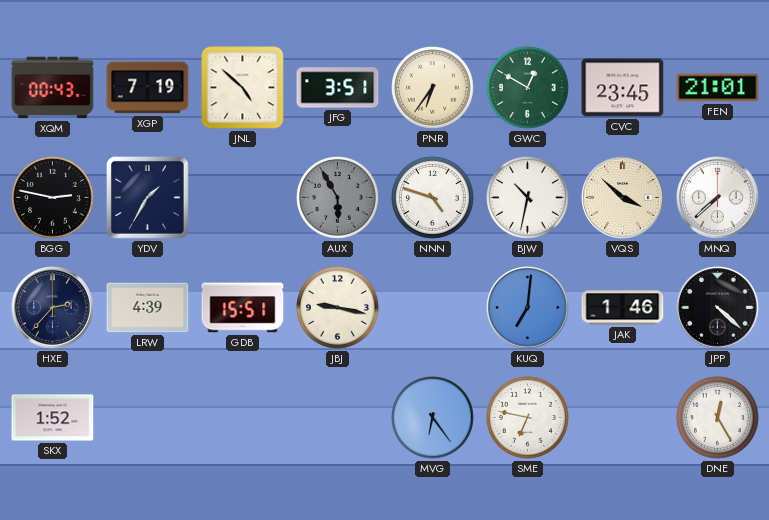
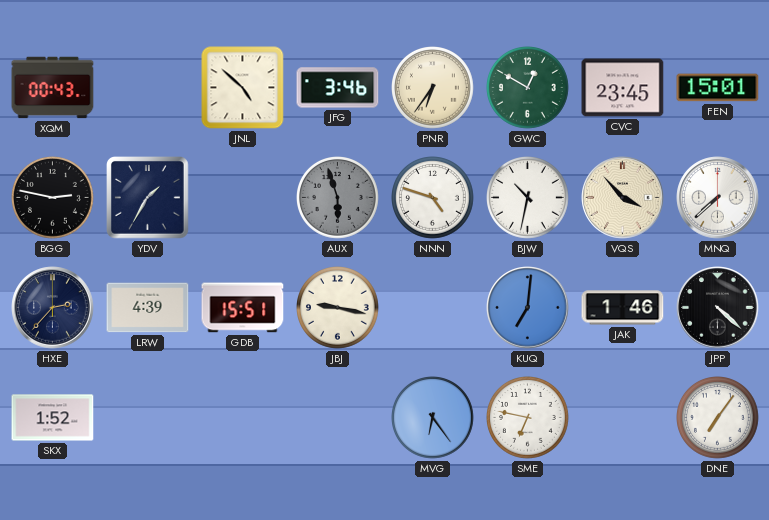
XGP: 7:19 -> none (148, 88)
JFG: 3:51 -> 3:46 (338, 88)
FEN: 21:01 -> 15:01 (718, 88)
AUX: 5:55 -> 5:57 (338, 198)
VQS: 3:52 -> 3:53 (623, 198)
DNE: 12:25 -> 7:06 (718, 418)
